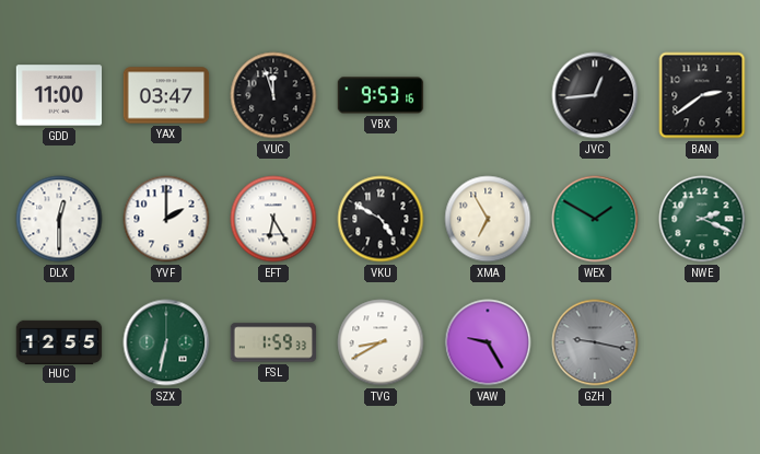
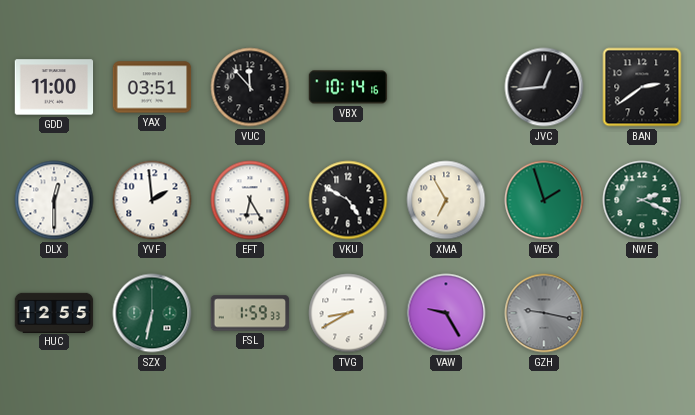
YAX: 03:47 -> 03:51 (152, 87)
VUC: 11:57 -> 11:53 (250, 87)
VBX: 9:53 -> 10:14 (348, 87)
YVF: 2:00 -> 1:59 (152, 200)
WEX: 1:50 -> 1:57 (544, 200)
